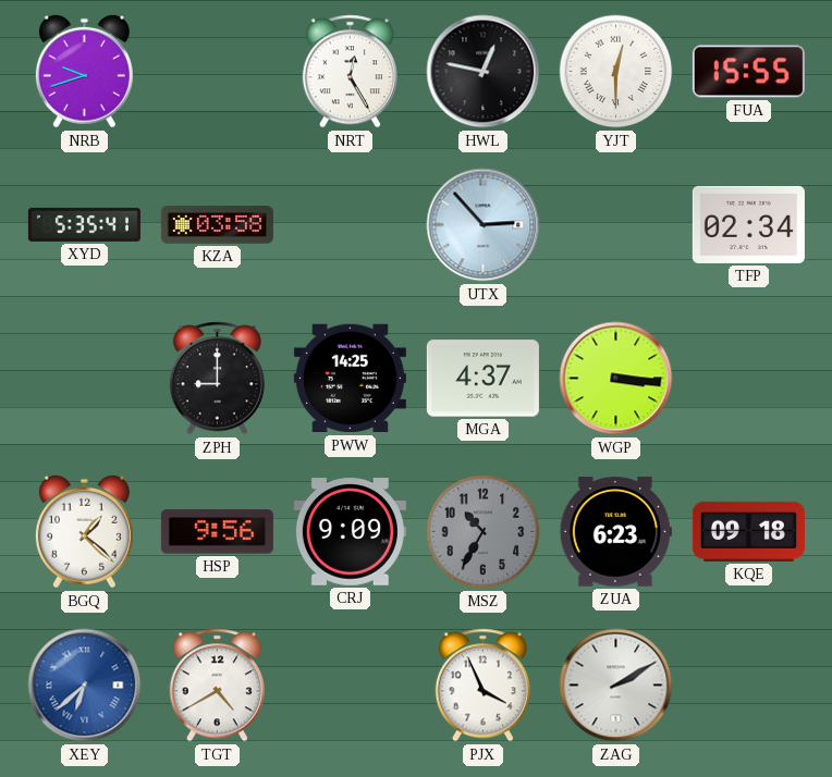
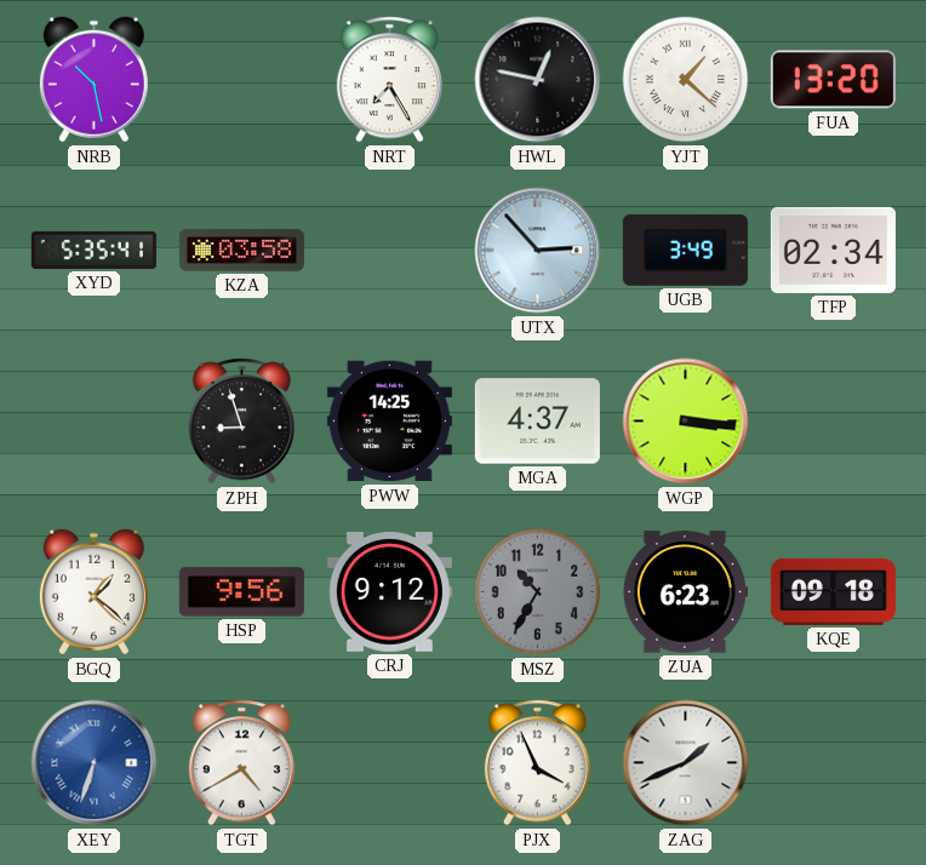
NRB: 9:42 -> 10:28 (93, 80)
NRT: 12:25 -> 7:25 (389, 80)
YJT: 12:30 -> 1:22 (686, 80)
FUA: 15:55 -> 13:20 (833, 80)
UGB: none -> 3:49 (685, 250)
ZPH: 9:00 -> 8:57 (241, 422)
CRJ: 9:09 -> 9:12 (389, 592)
XEY: 6:38 -> 6:33 (95, 763)
ZAG: 2:10 -> 1:41 (686, 763)
